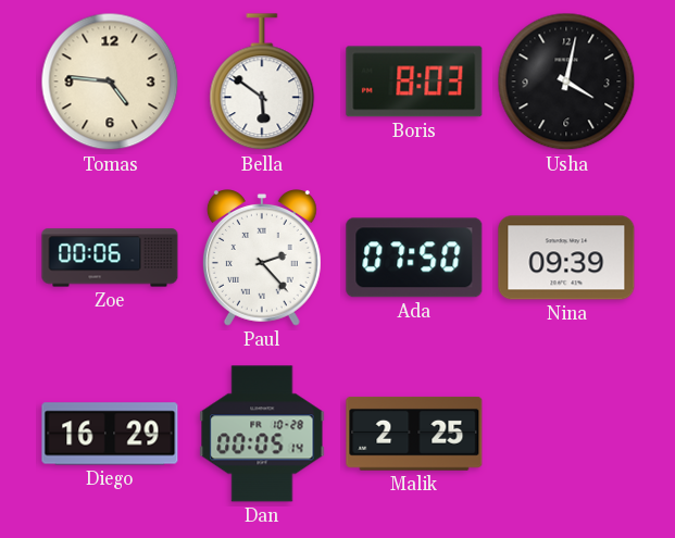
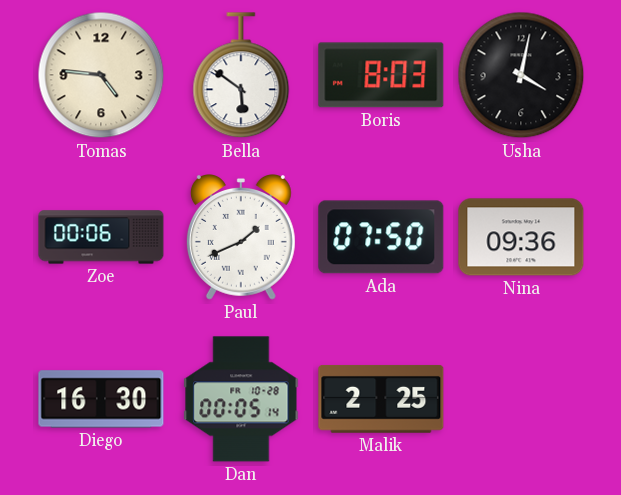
Paul: 2:23 -> 1:41 (241, 238)
Nina: 09:39 -> 09:36 (521, 237)
Diego: 16:29 -> 16:30 (101, 399)
